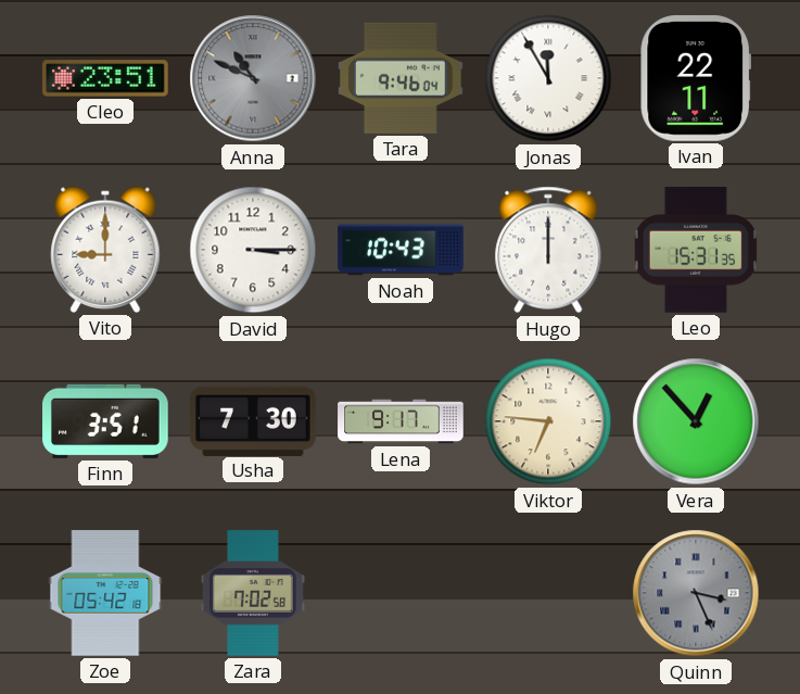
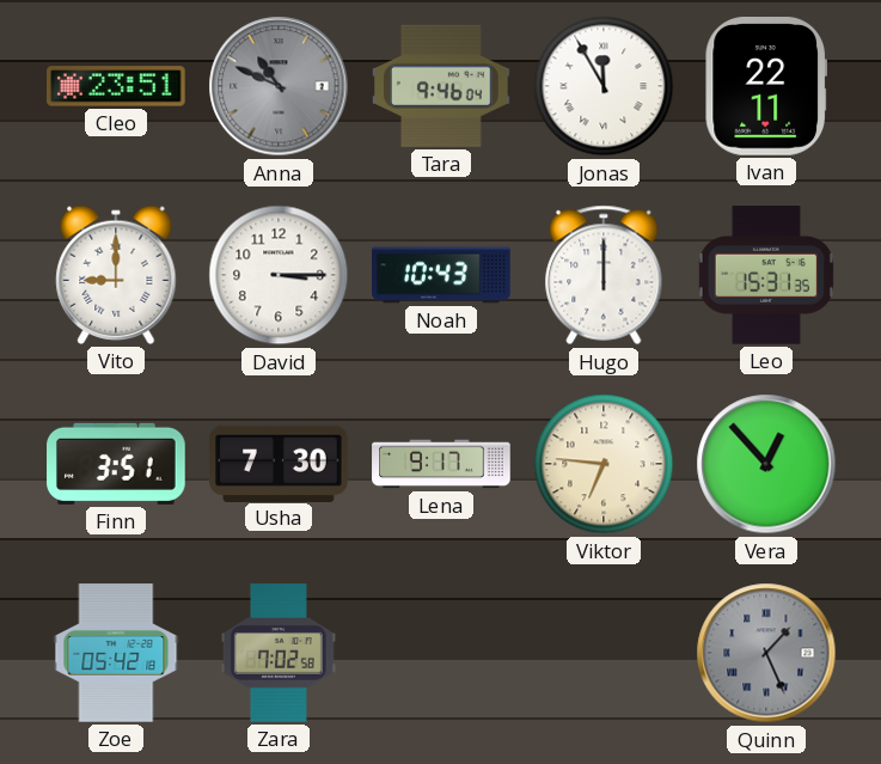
Quinn: 3:26 -> 1:26 (766, 653)
